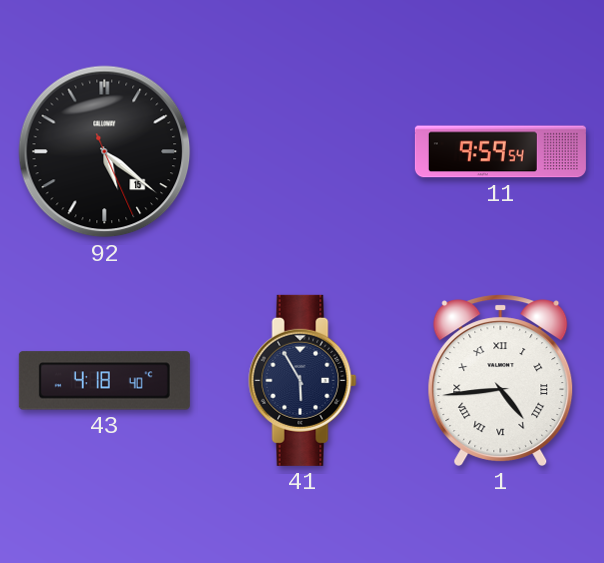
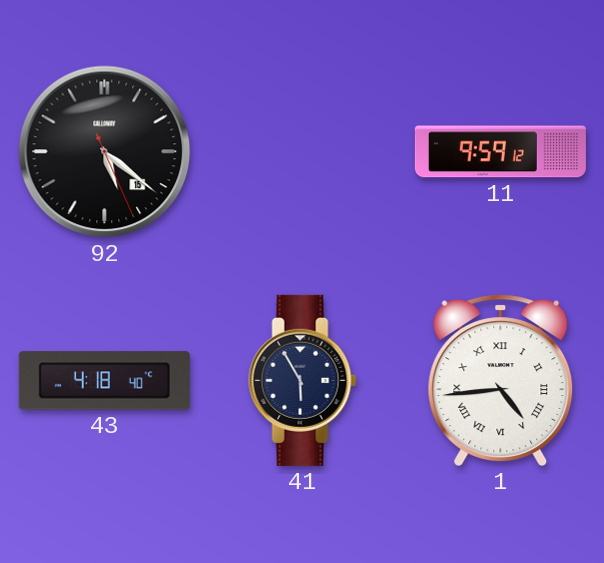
11: 9:59:54 -> 9:59:12 (500, 152)
